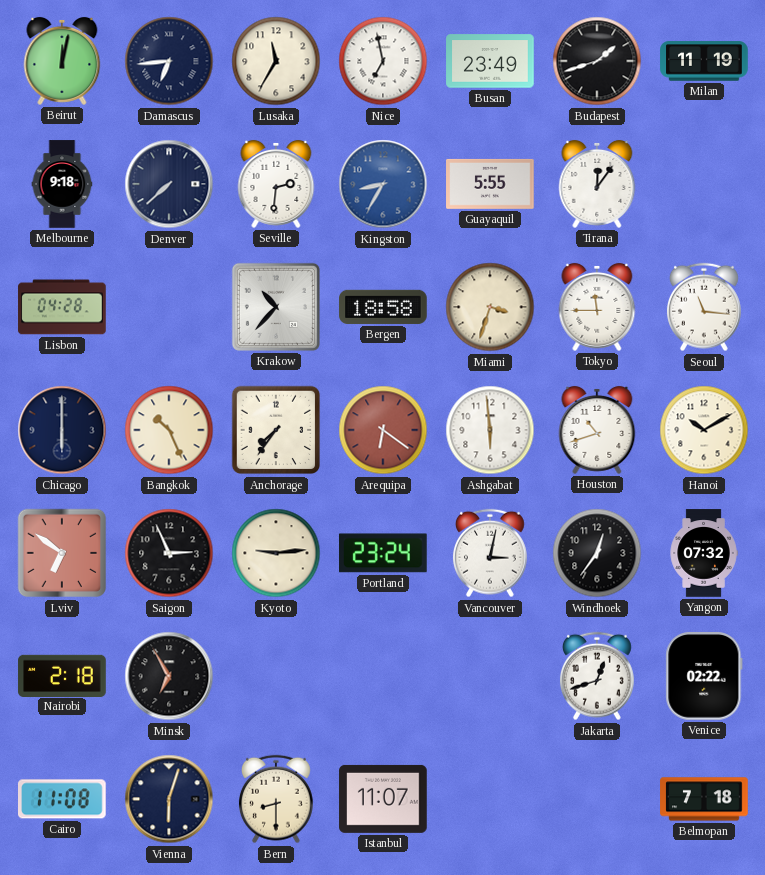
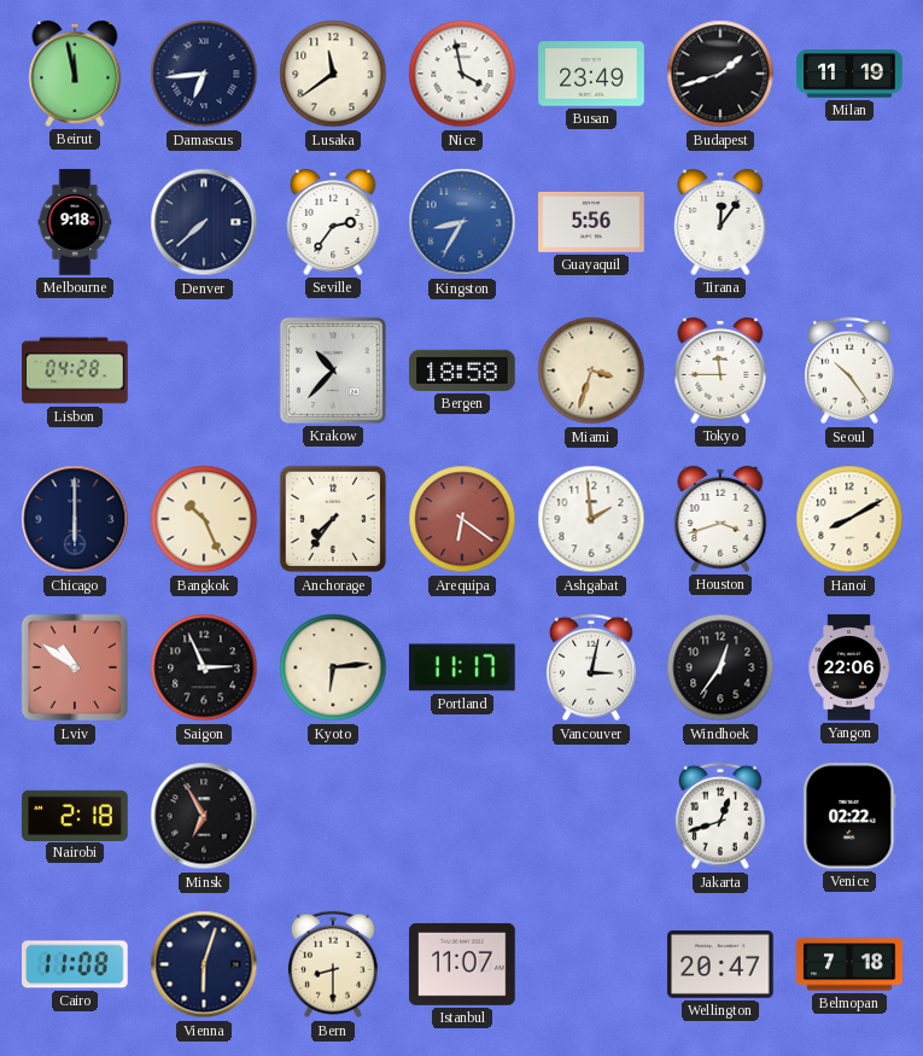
Beirut: 12:02 -> 11:58 (75, 74)
Lusaka: 11:35 -> 11:39 (333, 74)
Nice: 6:58 -> 3:58 (462, 74)
Seville: 2:31 -> 2:36 (333, 222)
Guayaquil: 5:55 -> 5:56 (591, 222)
Seoul: 11:16 -> 10:24 (849, 371)
Ashgabat: 5:59 -> 1:59 (591, 519)
Houston: 10:42 -> 3:42 (720, 519)
Hanoi: 10:10 -> 8:10 (849, 519)
Lviv: 6:51 -> 10:51 (75, 667)
Kyoto: 9:14 -> 6:14 (333, 667)
Portland: 23:24 -> 11:17 (463, 667)
Yangon: 07:32 -> 22:06 (849, 667)
Wellington: none -> 20:47 (720, 964)
